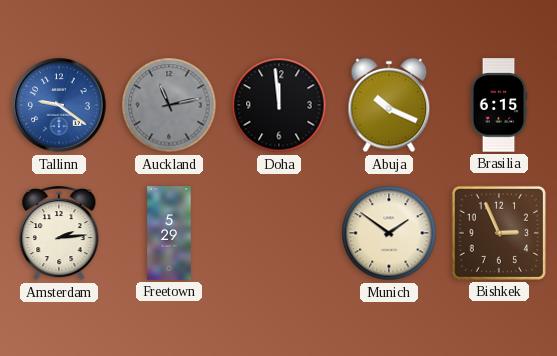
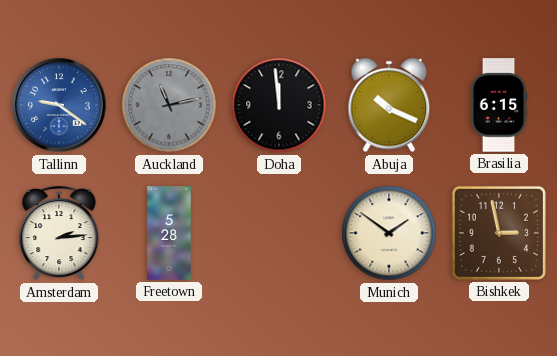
Freetown: 5:29 -> 5:28 (169, 233)
Bishkek: 2:56 -> 2:58 (499, 233)
